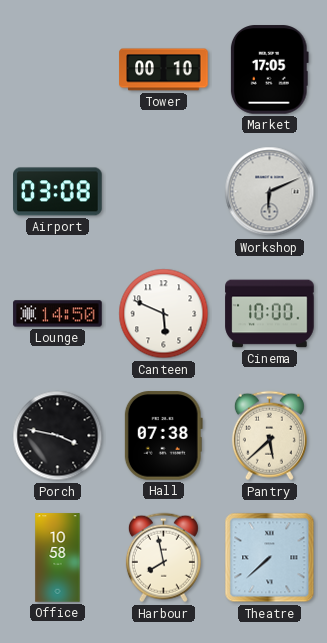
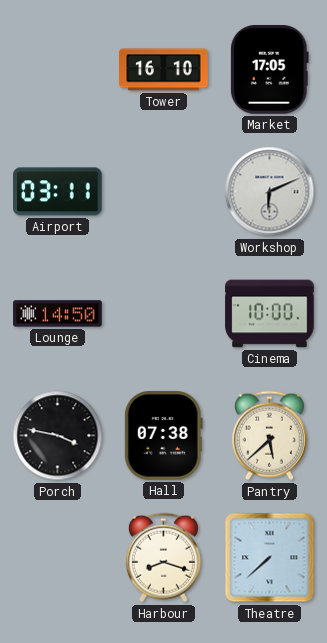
Tower: 00:10 -> 16:10 (164, 70)
Airport: 03:08 -> 03:11 (58, 192)
Canteen: 5:49 -> none (164, 314)
Office: 10:58 -> none (58, 558)
Harbour: 7:58 -> 8:18 (163, 558)
